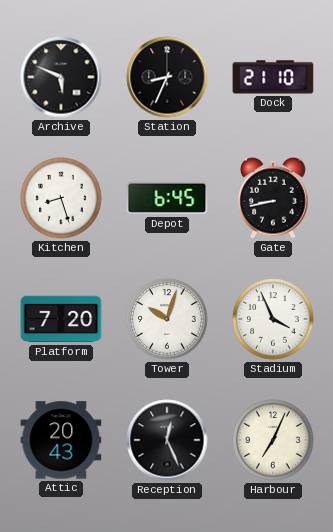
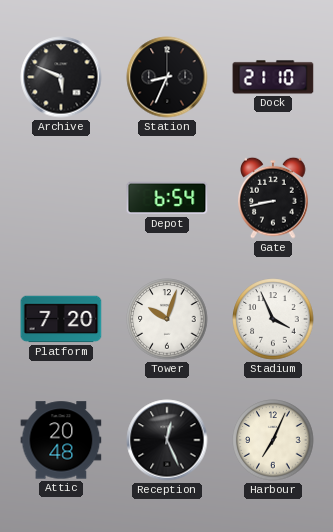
Kitchen: 8:27 -> none (61, 198)
Depot: 6:45 -> 6:54 (167, 198)
Attic: 20:43 -> 20:48 (61, 440)
